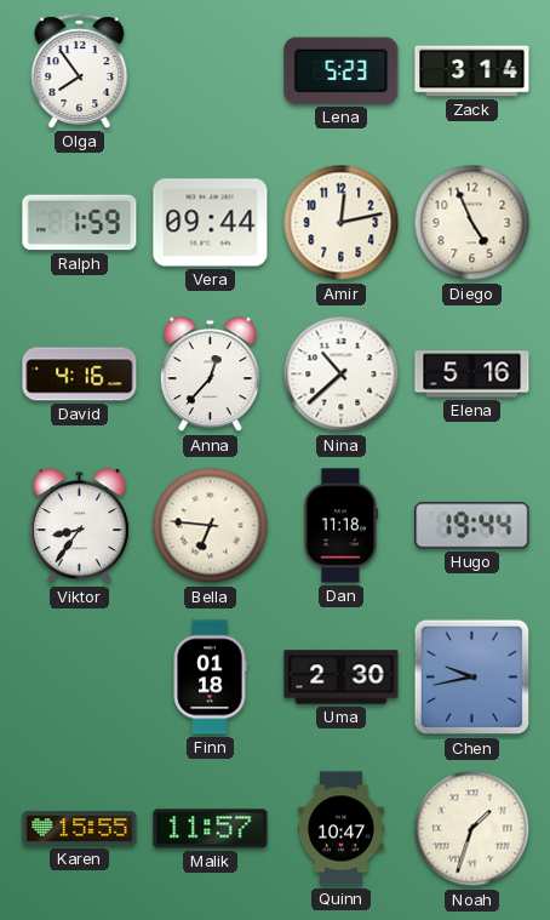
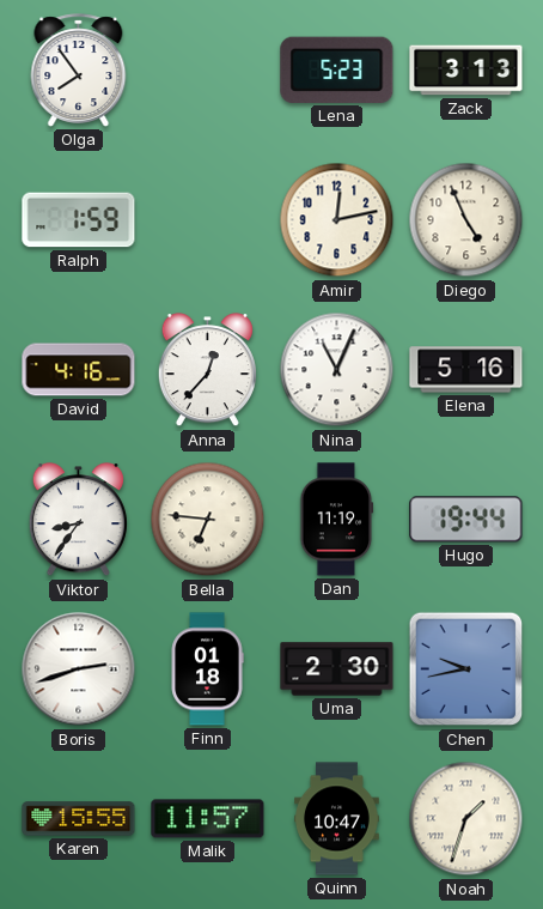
Zack: 3:14 -> 3:13 (466, 71)
Vera: 09:44 -> none (211, 223)
Nina: 10:38 -> 11:04 (337, 370)
Dan: 11:18 -> 11:19 (337, 520)
Boris: none -> 2:42 (79, 669)
